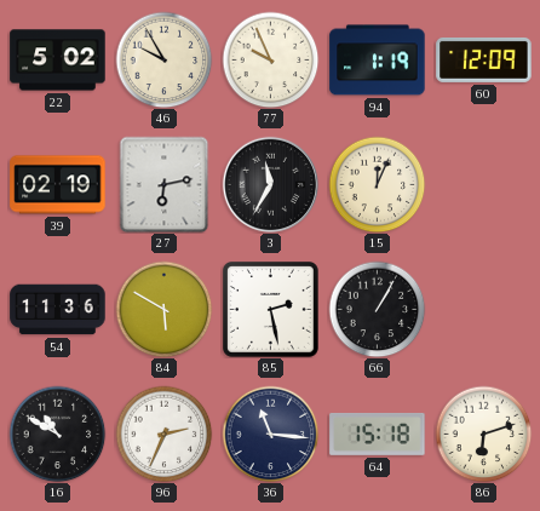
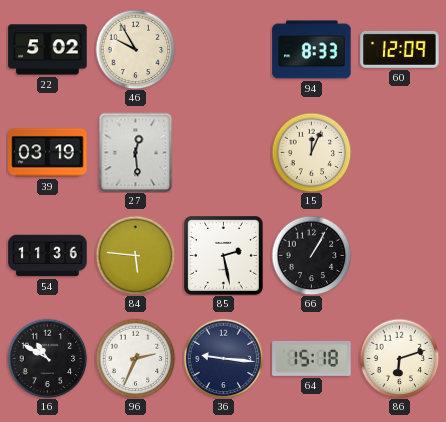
77: 9:56 -> none (270, 59)
94: 1:19 -> 8:33 (312, 50)
39: 02:19 -> 03:19 (48, 153)
27: 6:13 -> 12:29 (136, 152)
3: 11:35 -> none (270, 184)
84: 5:50 -> 5:46 (135, 255)
36: 11:16 -> 9:16 (223, 358)
